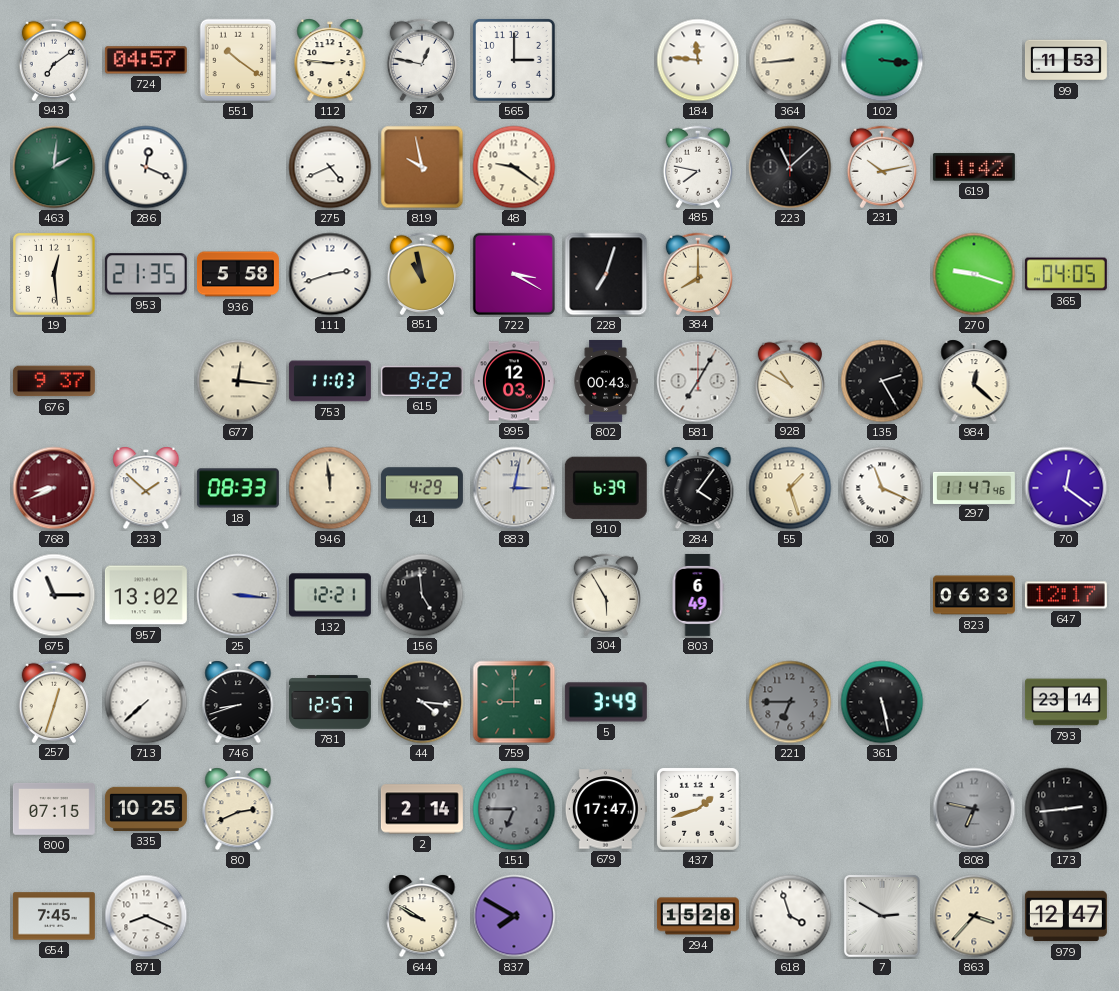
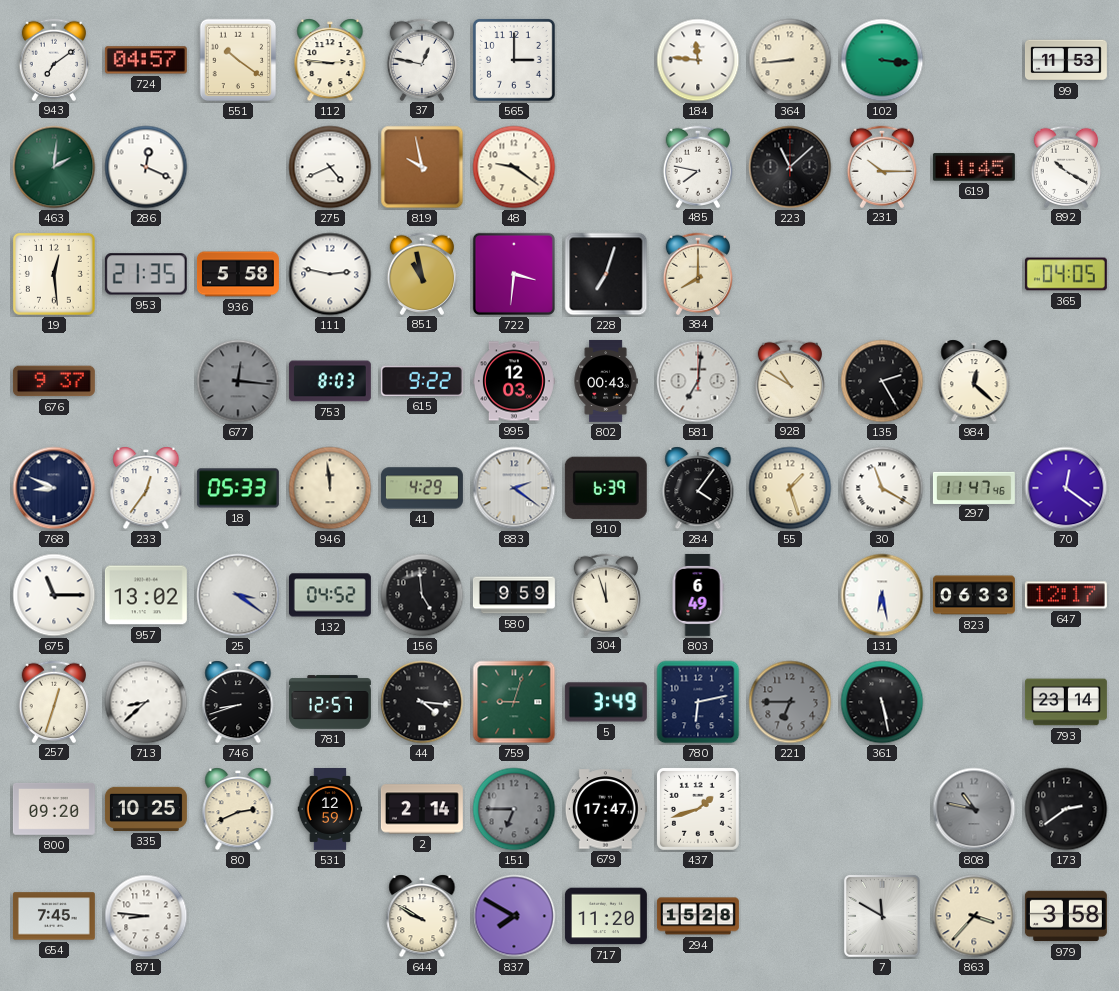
231: 10:13 -> 10:15 (881, 166)
619: 11:42 -> 11:45 (974, 167)
892: none -> 10:20 (1065, 166)
111: 2:42 -> 2:47 (330, 274)
722: 3:20 -> 3:31 (514, 274)
270: 9:18 -> none (974, 274)
677 dial: cream -> grey (238, 381)
753: 11:03 -> 8:03 (330, 381)
581: 7:05 -> 7:01 (698, 381)
768: 8:41 -> 8:49 (54, 488)
768 dial: burgundy -> navy (54, 488)
233: 1:52 -> 12:36 (146, 488)
18: 08:33 -> 05:33 (238, 488)
883: 3:02 -> 2:21 (514, 488)
30: 11:19 -> 11:20 (882, 488)
25: 3:16 -> 3:21 (238, 595)
132: 12:21 -> 04:52 (330, 595)
580: none -> 9:59 (514, 595)
304: 5:55 -> 11:57 (605, 594)
131: none -> 6:28 (882, 595)
713: 7:38 -> 8:38 (146, 702)
759: 9:00 -> 9:03 (514, 702)
780: none -> 6:13 (698, 702)
800: 07:15 -> 09:20 (54, 809)
531: none -> 12:59 (330, 810)
808: 6:47 -> 10:47 (974, 809)
173: 2:44 -> 2:39 (1066, 809)
871: 8:19 -> 8:46 (146, 916)
717: none -> 11:20 (606, 916)
618: 3:57 -> none (790, 916)
7: 2:50 -> 11:50 (882, 917)
979: 12:47 -> 3:58 (1066, 916)
